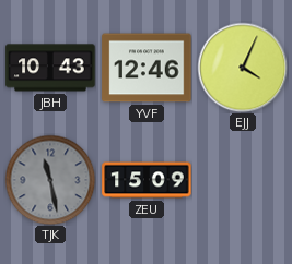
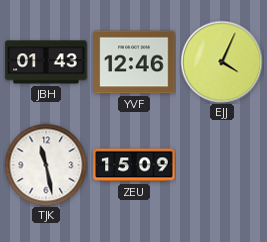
JBH: 10:43 -> 01:43 (46, 62)
TJK dial: grey -> white (46, 165)
